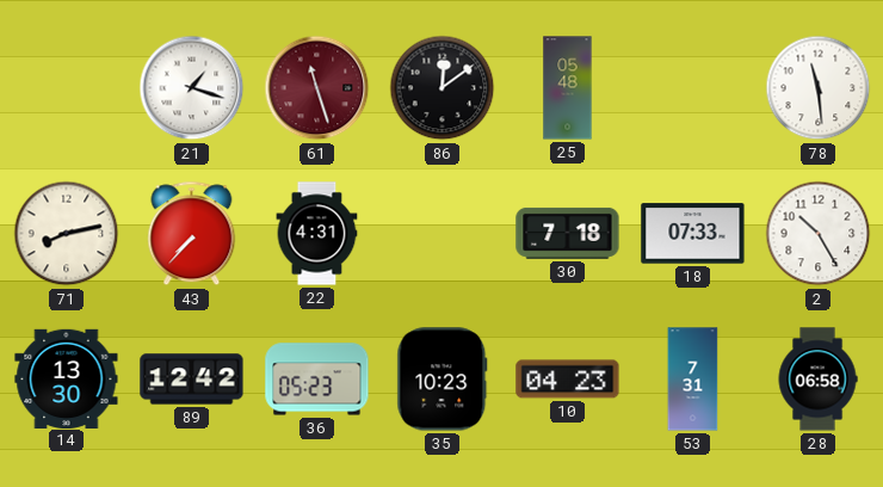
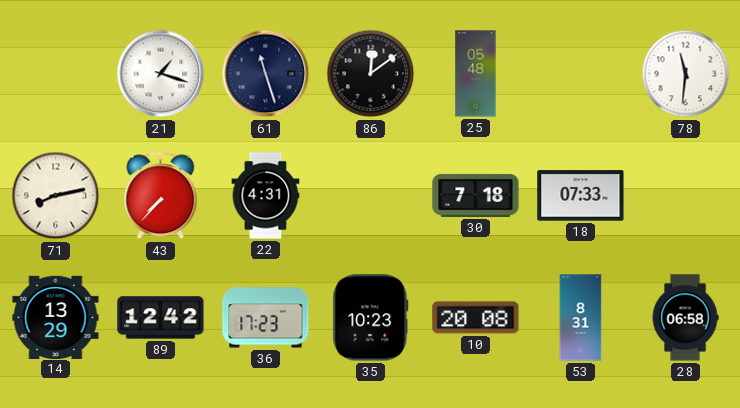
61 dial: burgundy -> navy (266, 74)
78: 11:29 -> 11:31 (686, 74)
2: 10:25 -> none (819, 234)
14: 13:30 -> 13:29 (56, 317)
36: 05:23 -> 17:23 (266, 318)
10: 04:23 -> 20:08 (476, 318)
53: 7:31 -> 8:31 (581, 318)
